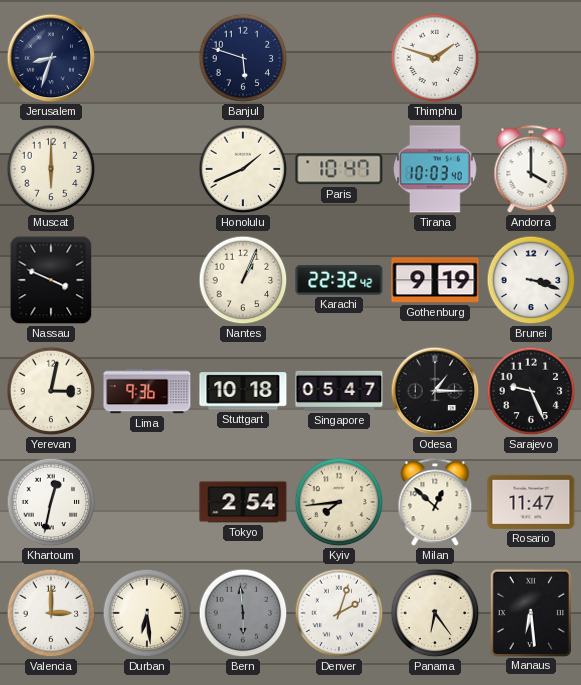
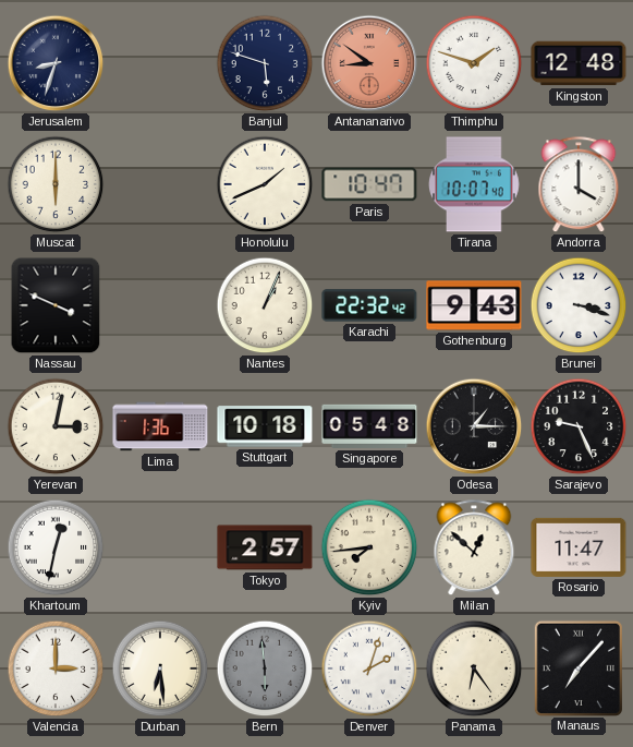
Antananarivo: none -> 8:51 (369, 63)
Kingston: none -> 12:48 (579, 63)
Tirana: 10:03 -> 10:07 (474, 184)
Gothenburg: 9:19 -> 9:43 (474, 305)
Lima: 9:36 -> 1:36 (160, 426)
Singapore: 05:47 -> 05:48 (369, 426)
Tokyo: 2:54 -> 2:57 (265, 547)
Manaus: 6:29 -> 7:07 (579, 667)
